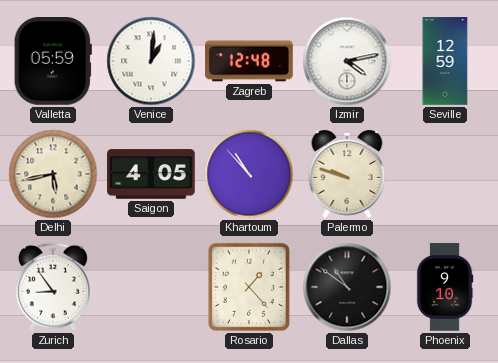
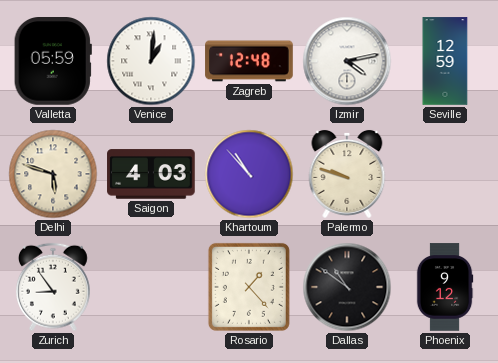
Delhi: 5:43 -> 5:48 (53, 174)
Saigon: 4:05 -> 4:03 (151, 174)
Phoenix: 9:10 -> 9:12 (445, 287)
